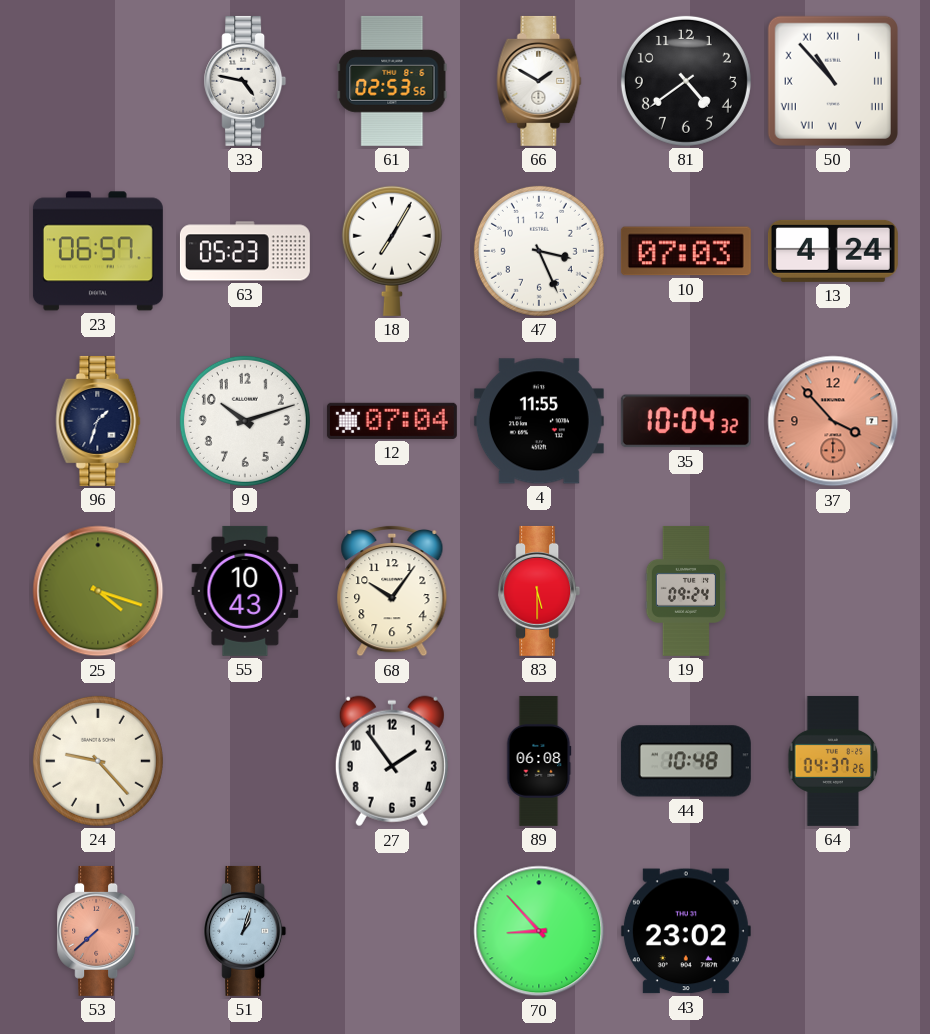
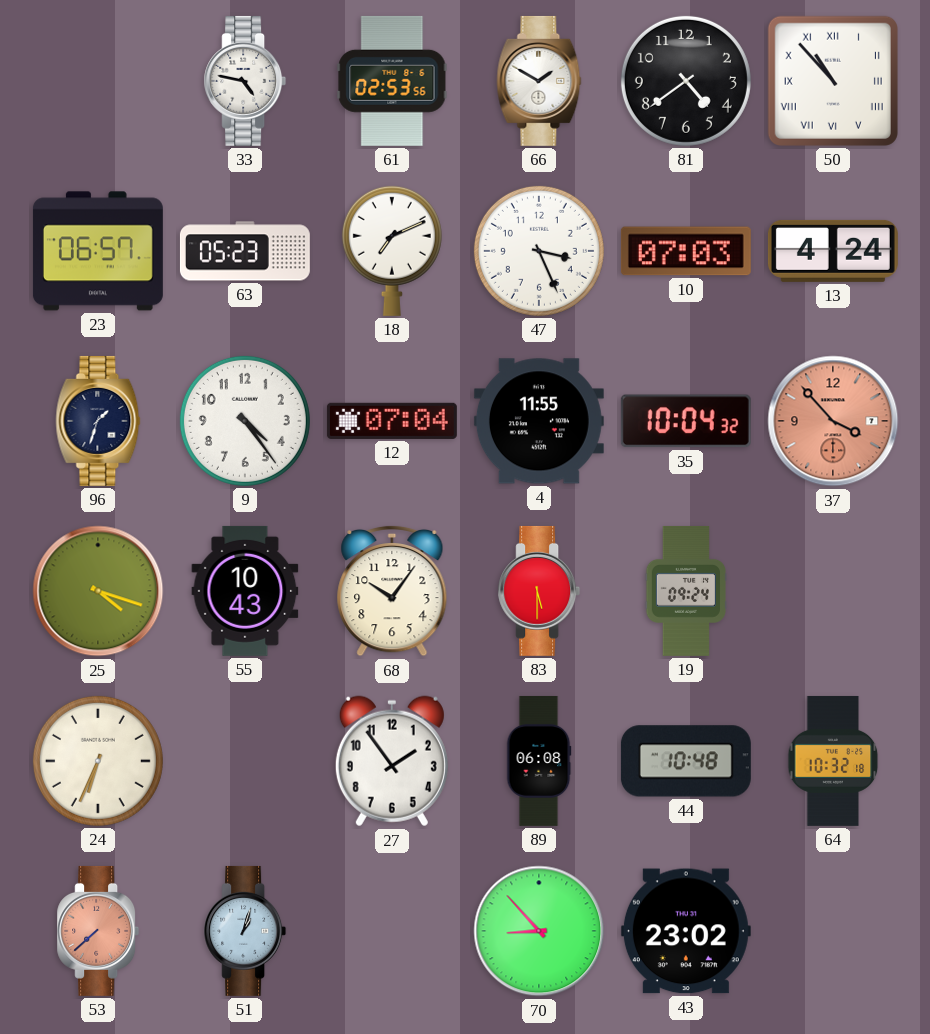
18: 7:05 -> 7:11 (392, 251)
9: 10:12 -> 4:24 (245, 421)
24: 9:23 -> 6:34 (98, 761)
64: 04:37 -> 10:32 (833, 761)
